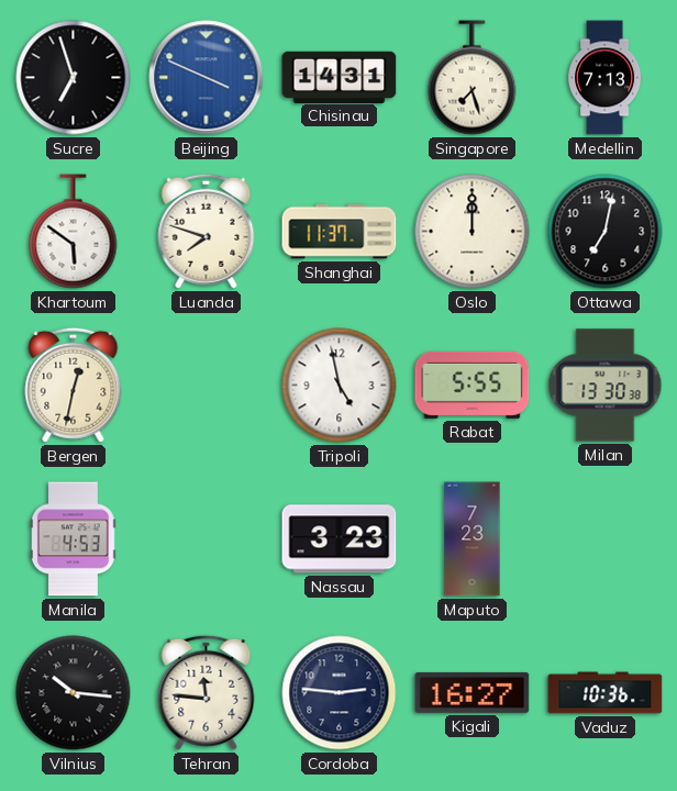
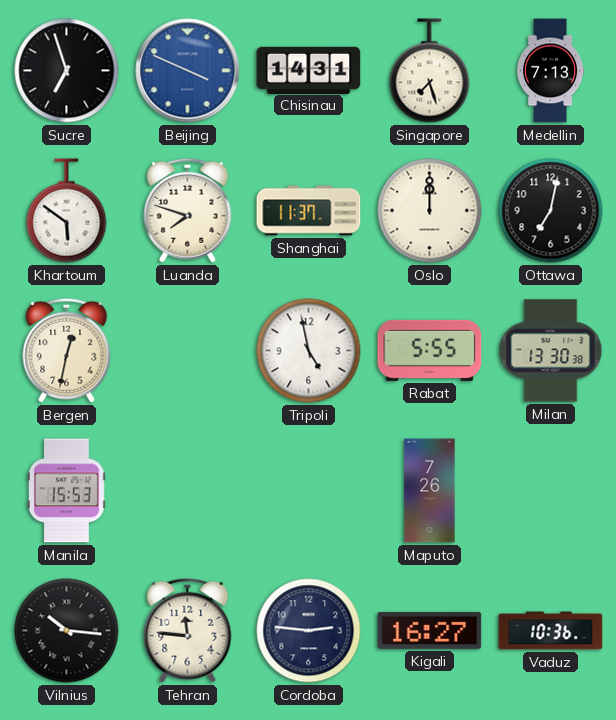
Manila: 4:53 -> 15:53 (67, 491)
Nassau: 3:23 -> none (340, 539)
Maputo: 7:23 -> 7:26 (430, 491)
